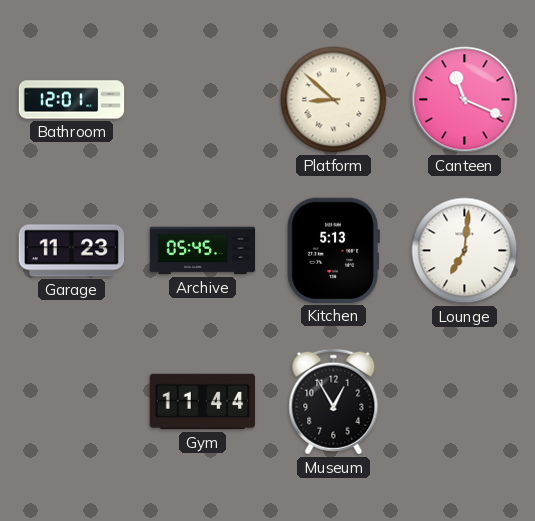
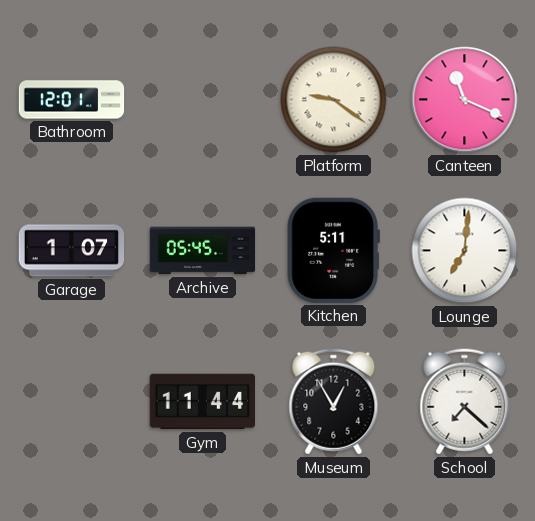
Platform: 8:52 -> 9:21 (334, 100)
Garage: 11:23 -> 1:07 (72, 251)
Kitchen: 5:13 -> 5:11 (333, 250)
School: none -> 7:22 (465, 402)
